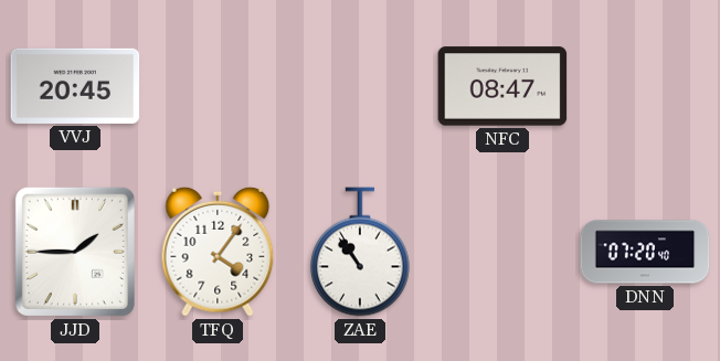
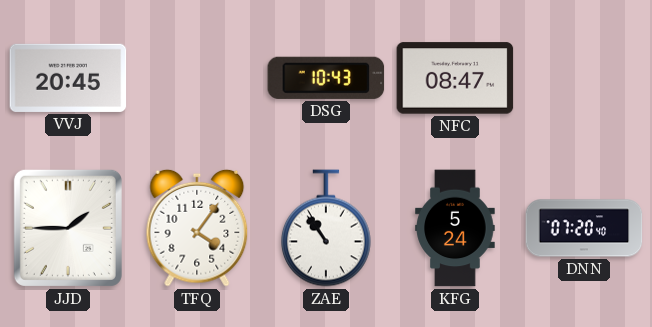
DSG: none -> 10:43 (326, 78)
KFG: none -> 5:24 (455, 228)
